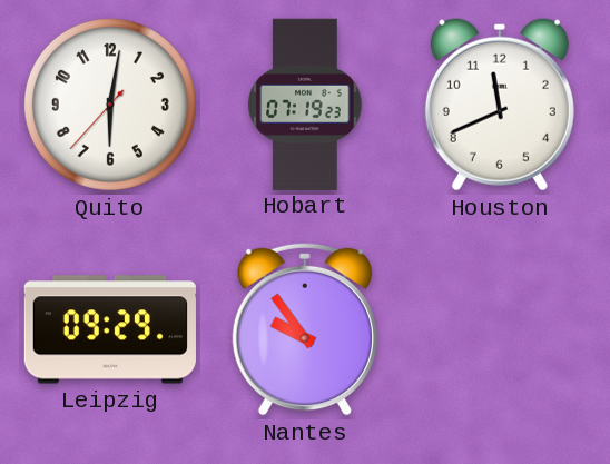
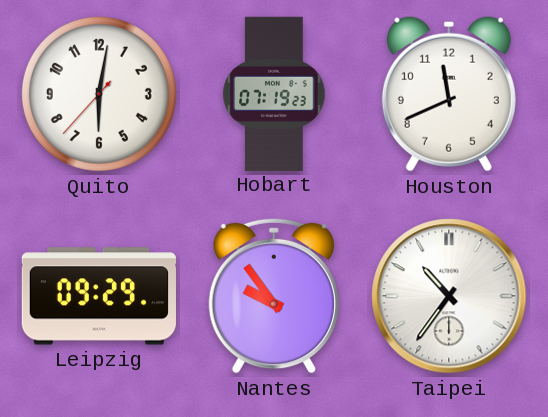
Taipei: none -> 10:36 (449, 296)
